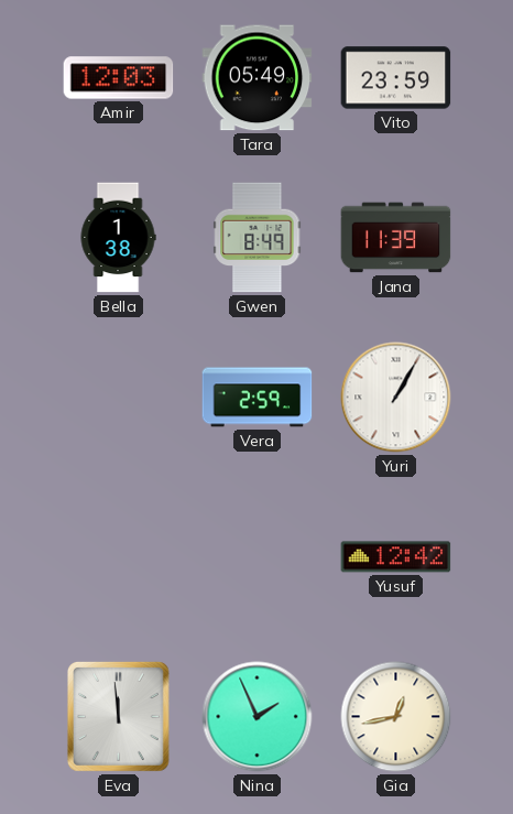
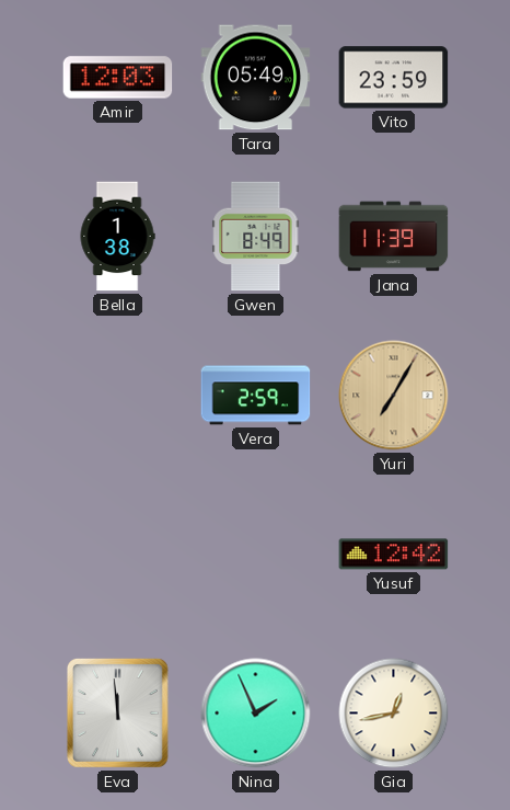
Yuri: 1:05 -> 7:05 (394, 396)
Yuri dial: white -> champagne (394, 396)
